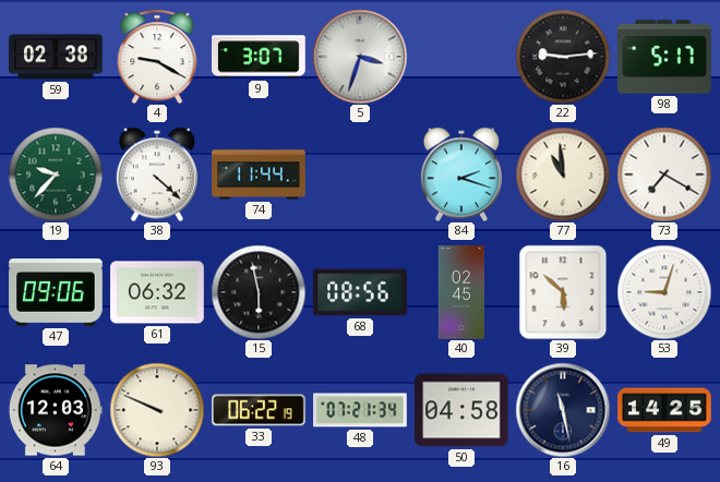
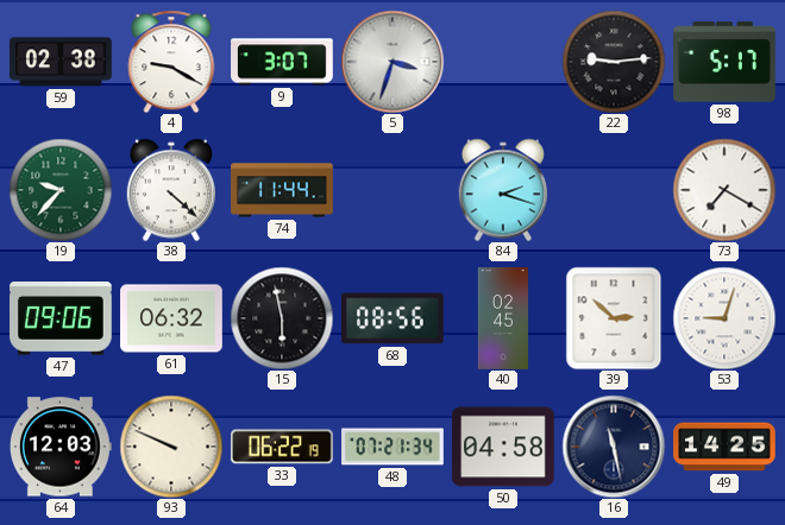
77: 10:59 -> none (563, 174)
39: 5:52 -> 2:52 (614, 318)
